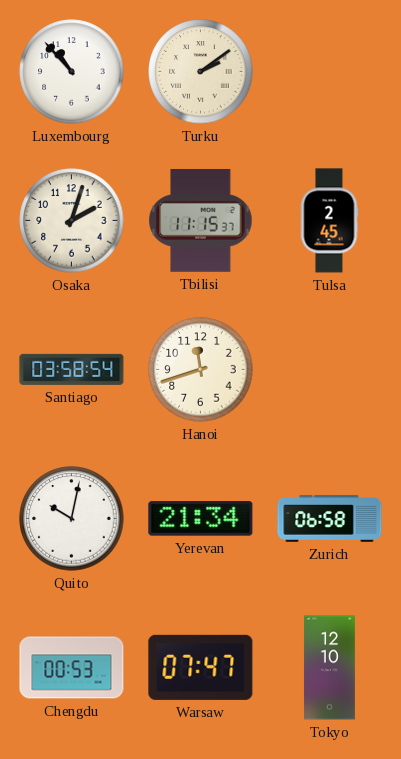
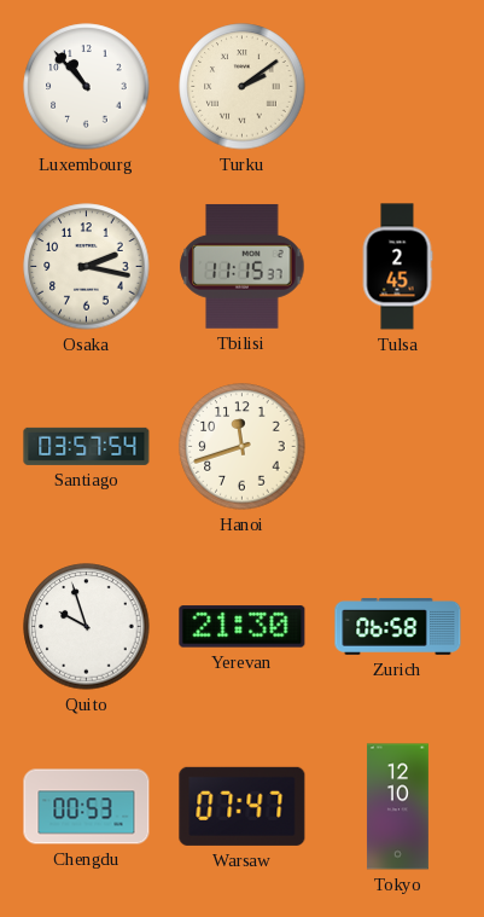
Osaka: 2:03 -> 2:17 (87, 267)
Santiago: 03:58 -> 03:57 (87, 446)
Quito: 10:02 -> 9:57 (87, 627)
Yerevan: 21:34 -> 21:30 (243, 627)
